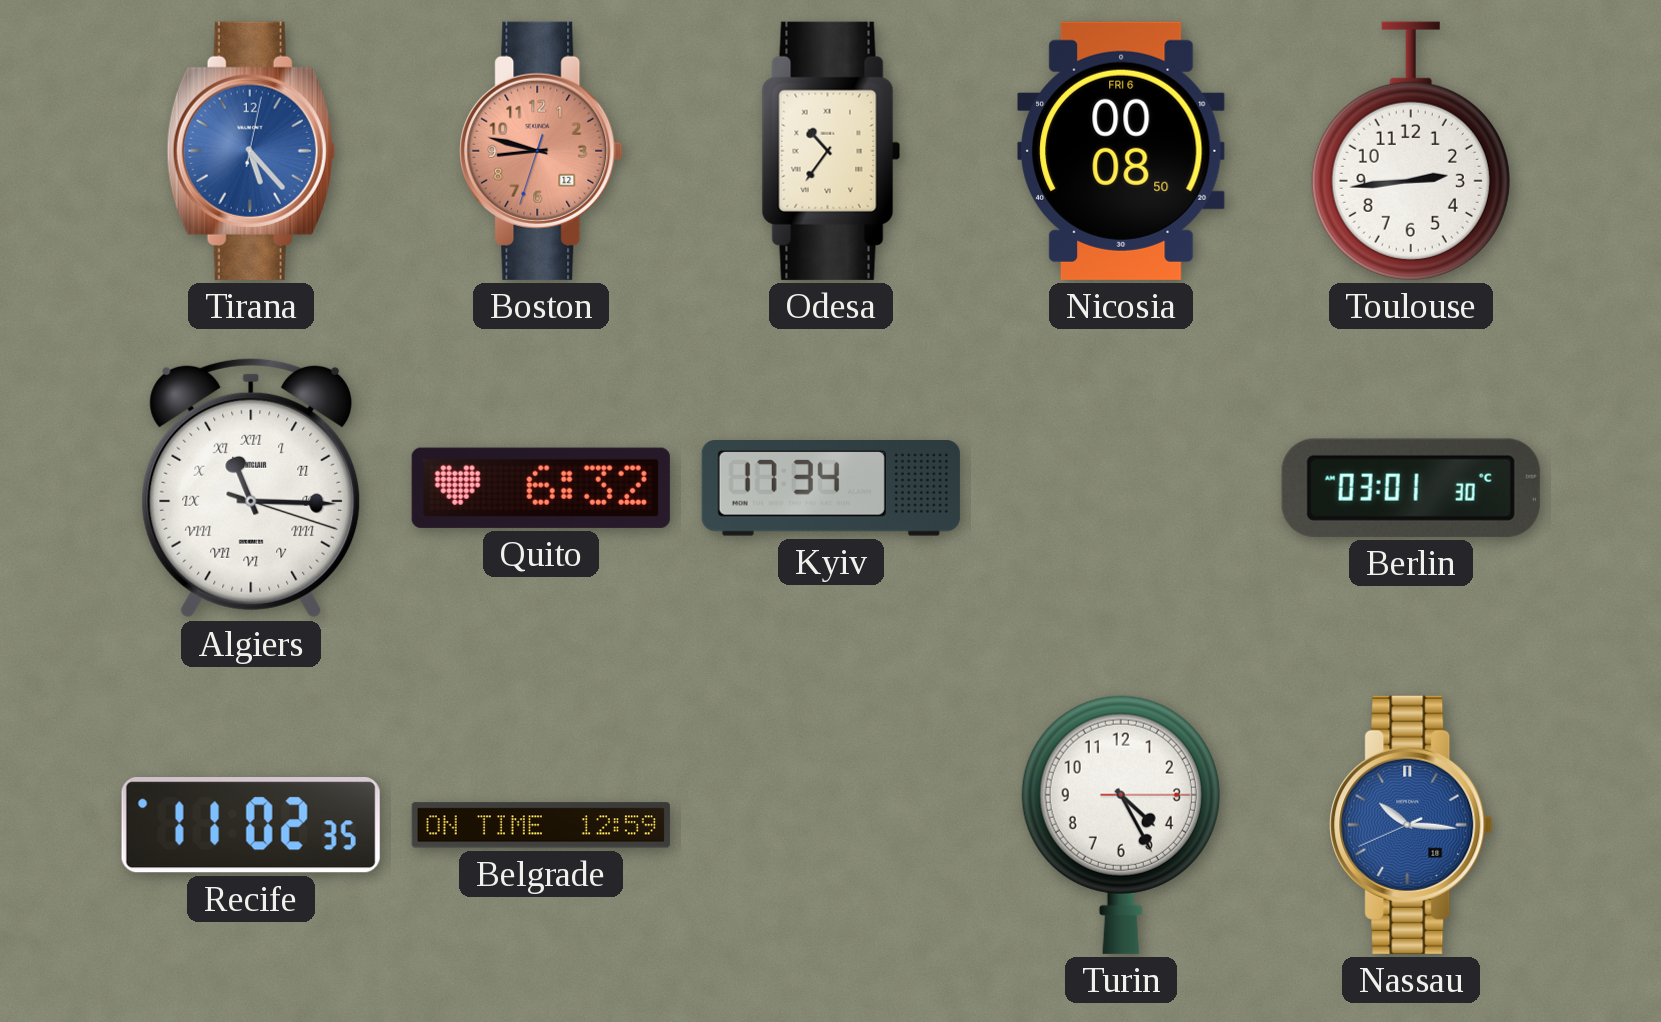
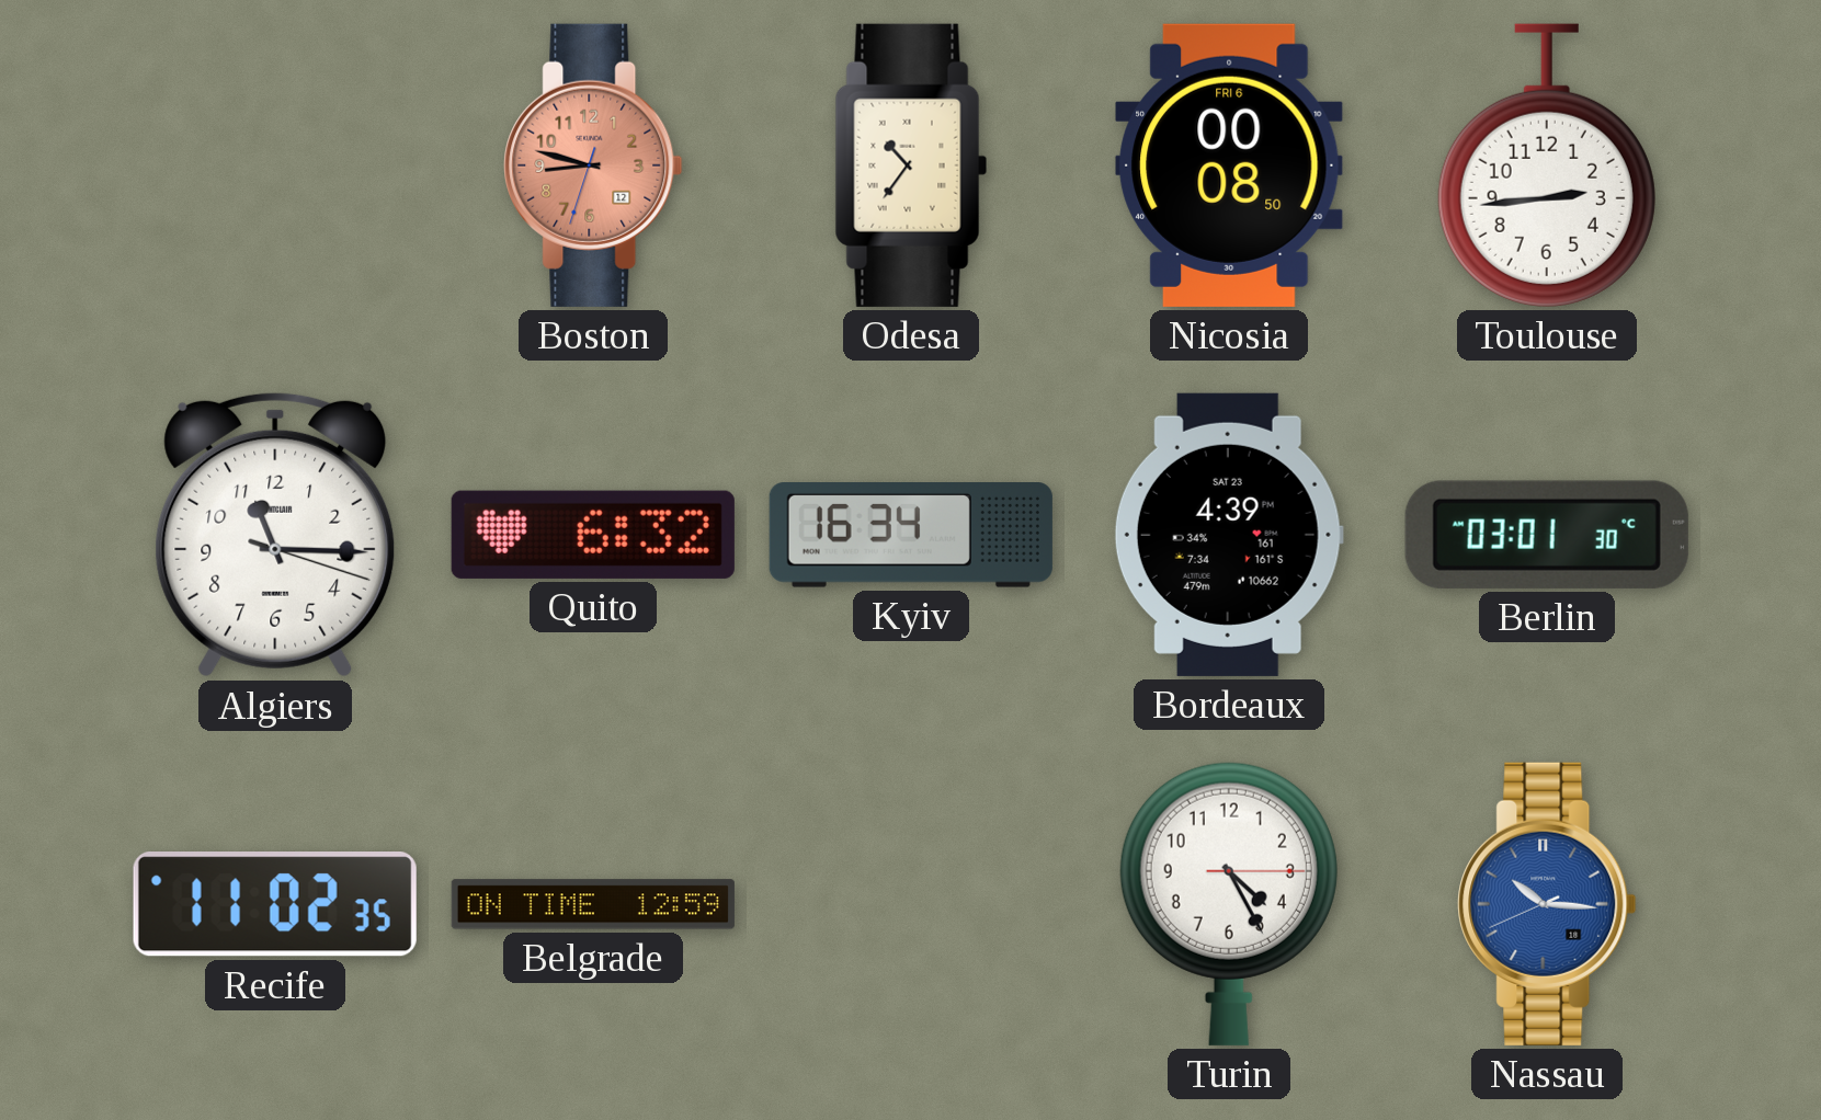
Tirana: 5:23 -> none (251, 151)
Algiers numerals: Roman -> Arabic (275, 535)
Kyiv: 17:34 -> 16:34 (911, 536)
Bordeaux: none -> 4:39 (1229, 535)
